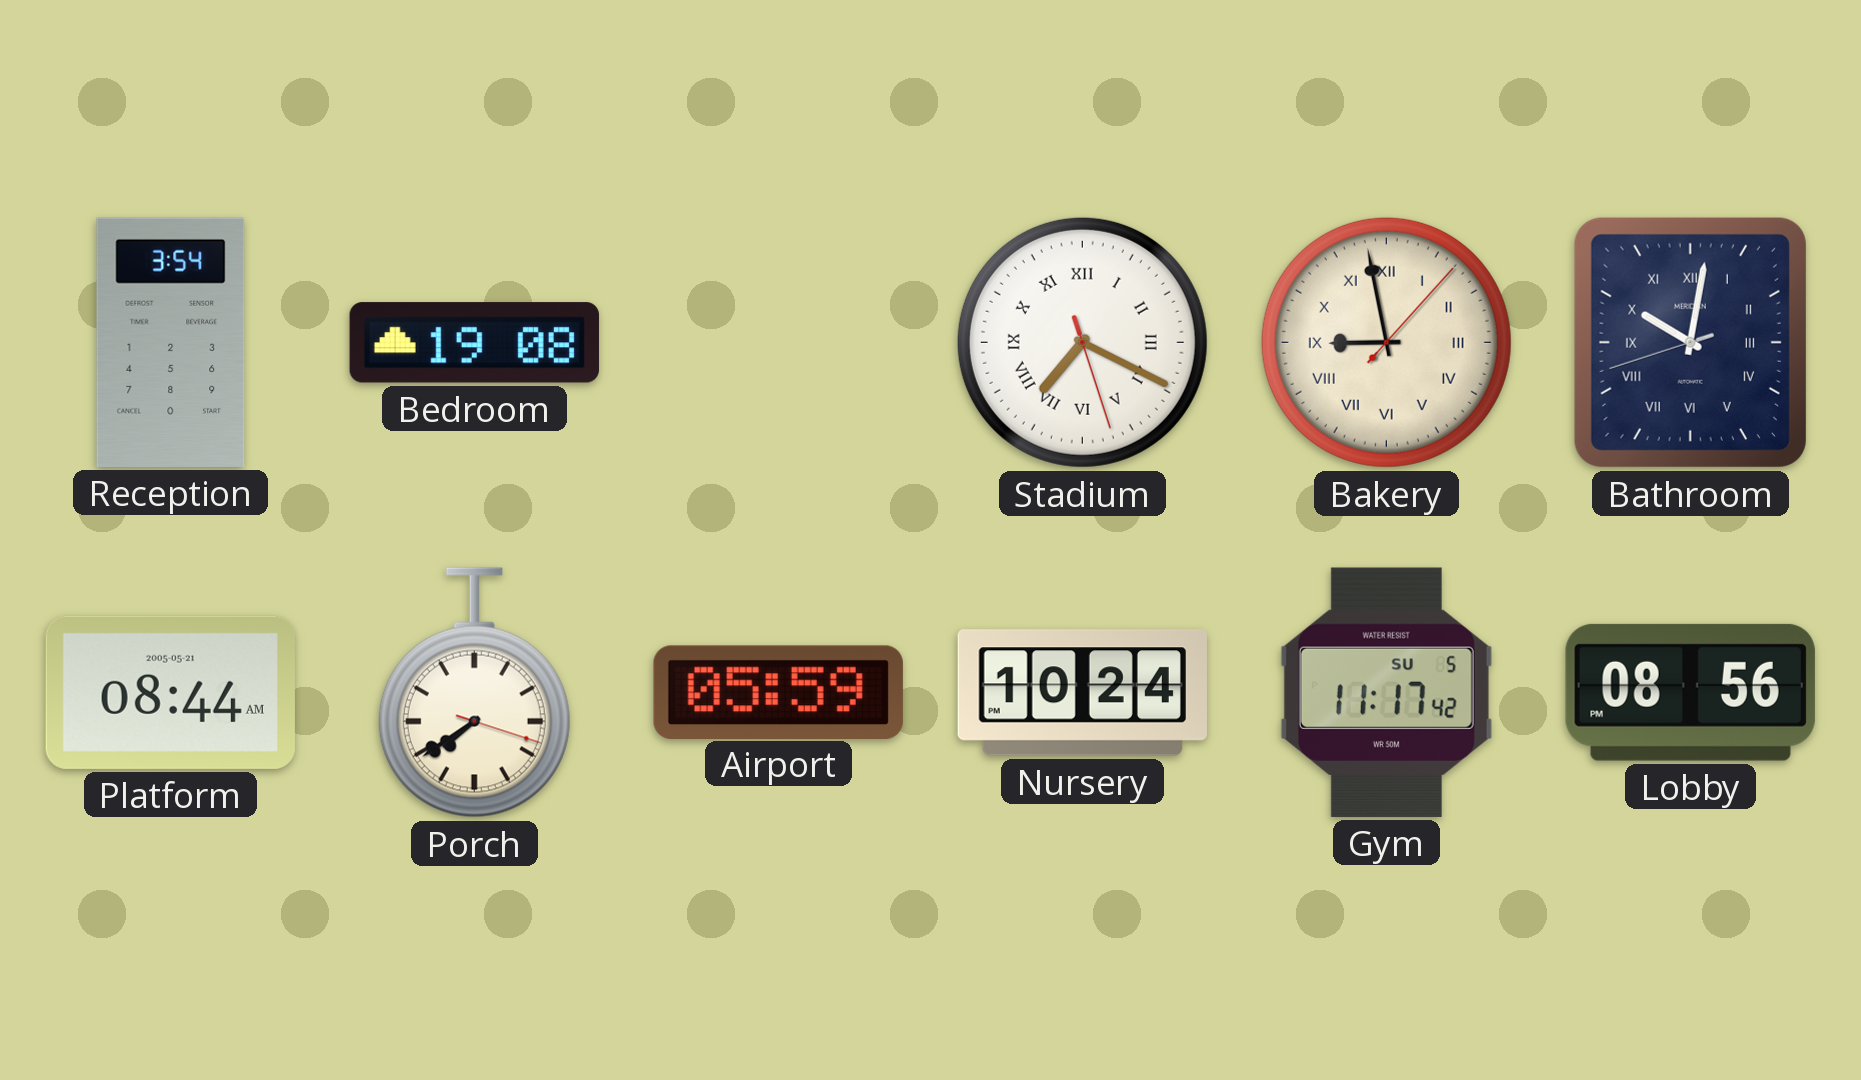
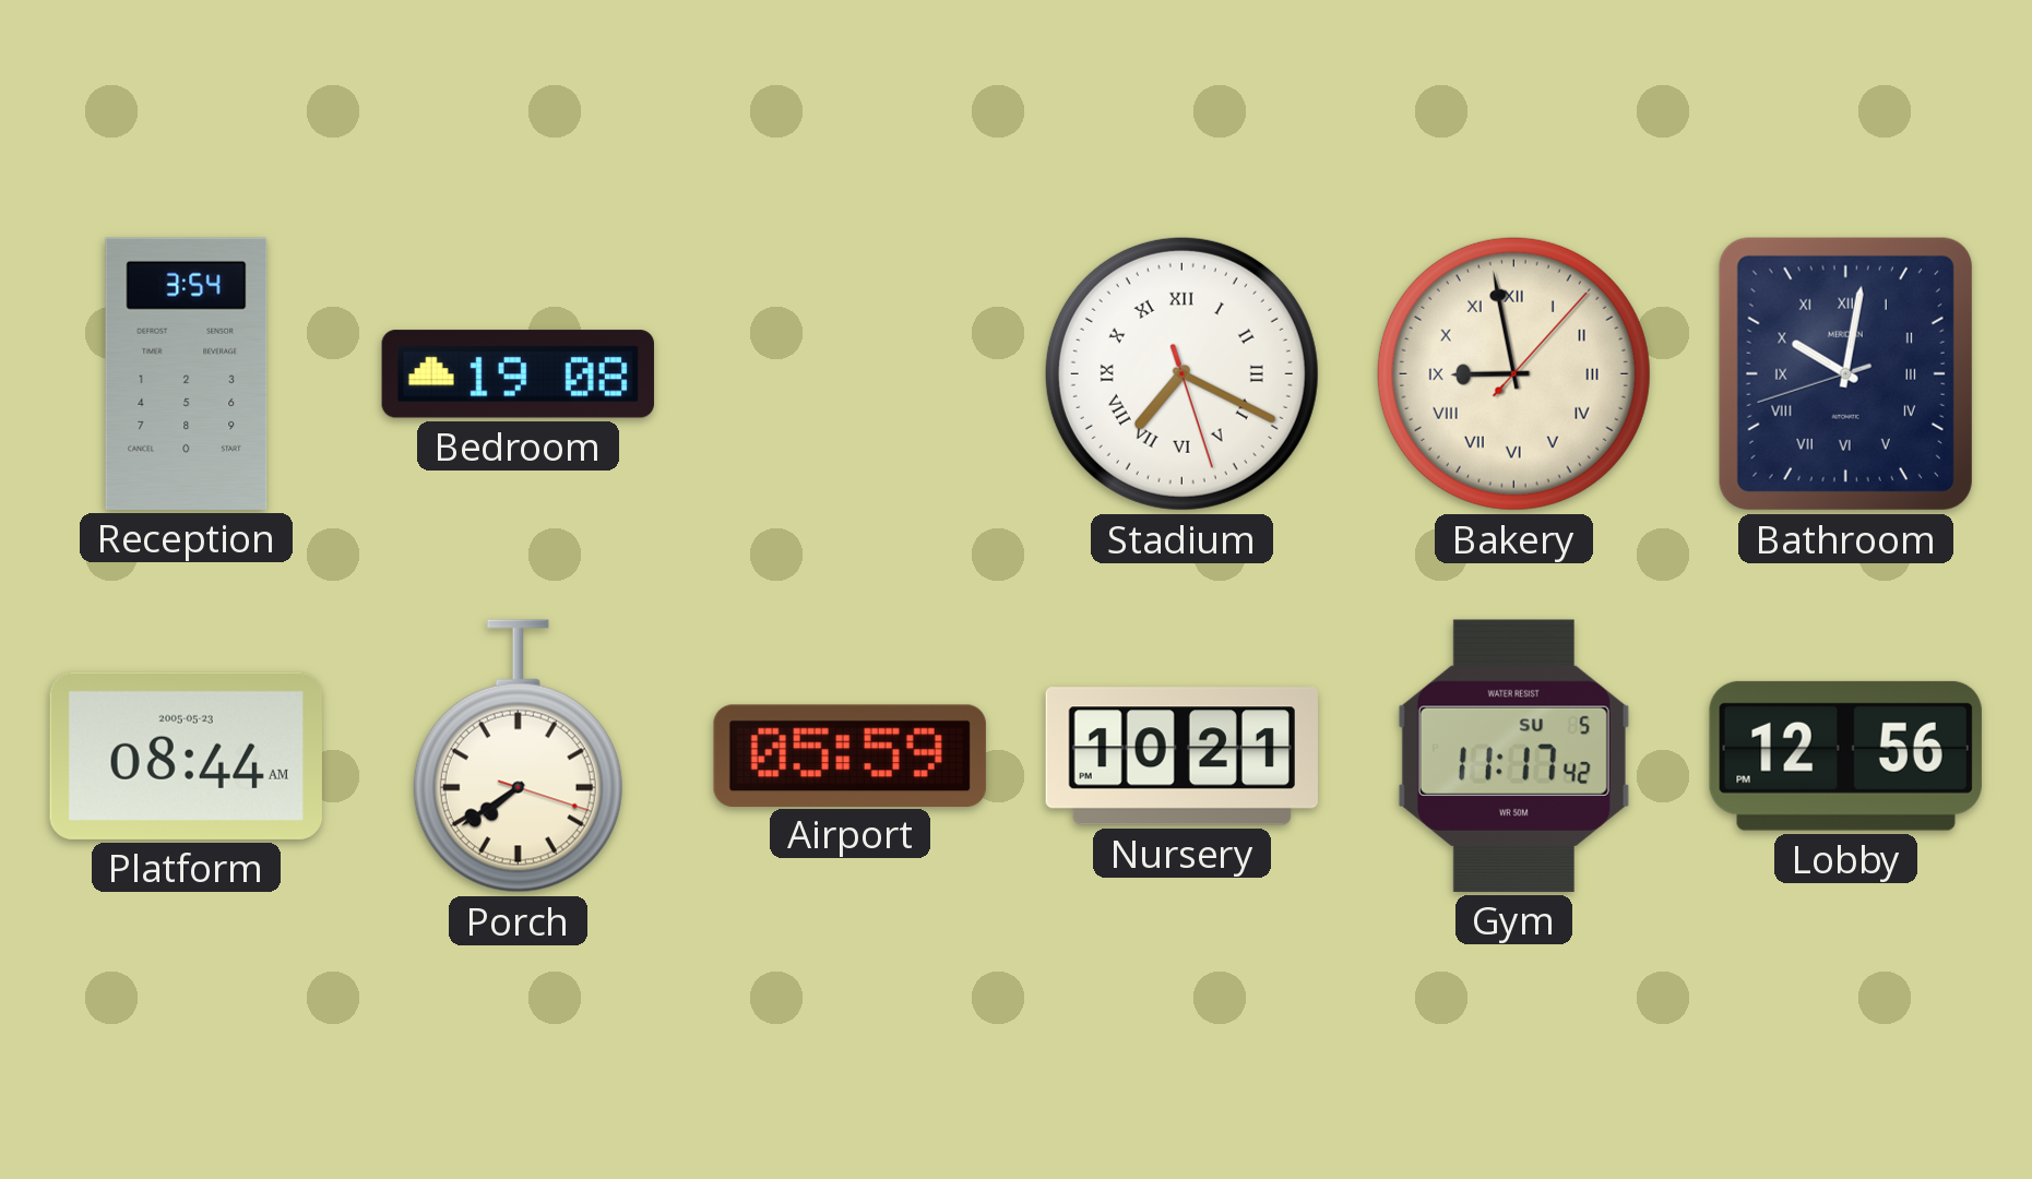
Platform date: 2005-05-21 -> 2005-05-23 (186, 755)
Nursery: 10:24 -> 10:21 (1181, 757)
Lobby: 08:56 -> 12:56 (1845, 755)
